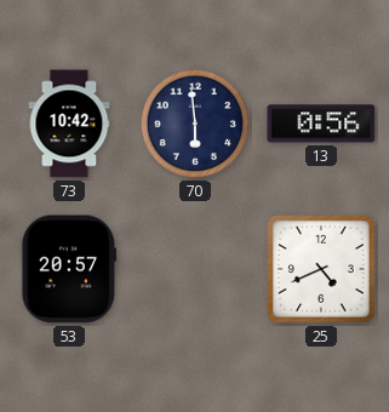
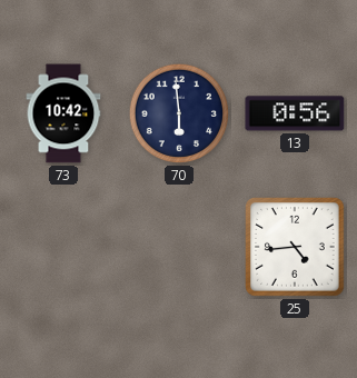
53: 20:57 -> none (68, 269)
25: 4:41 -> 4:44 (296, 248)
